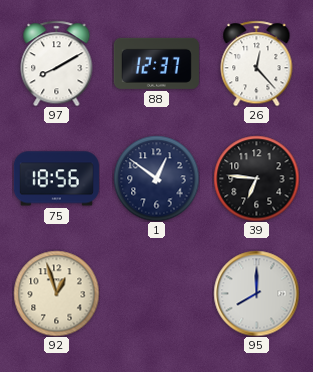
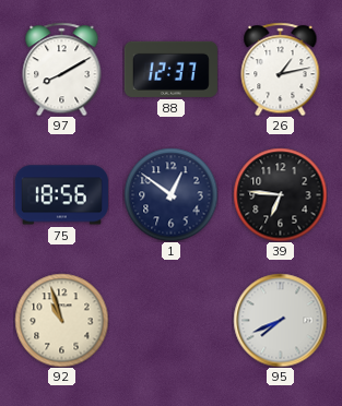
26: 12:23 -> 1:13 (281, 69)
92: 12:57 -> 10:57 (61, 320)
95: 8:00 -> 7:41 (280, 320)
